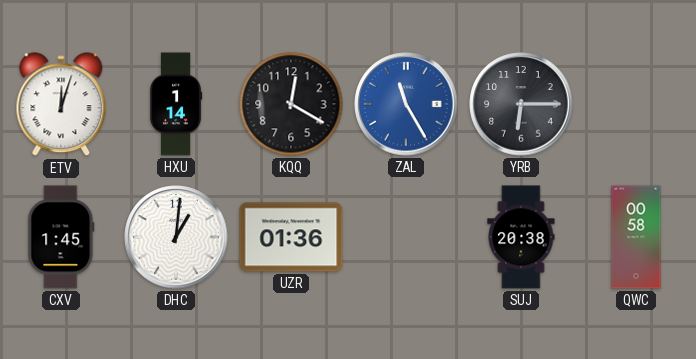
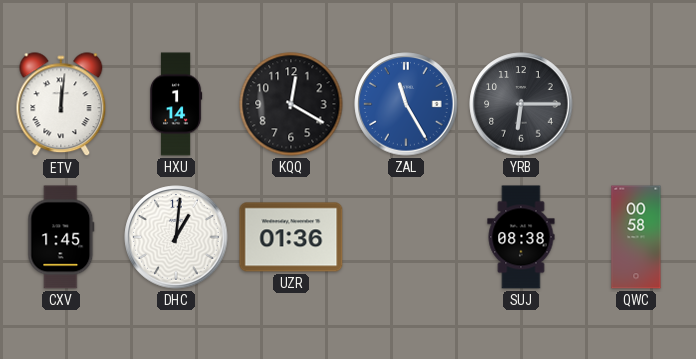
ETV: 12:03 -> 12:01 (61, 105)
SUJ: 20:38 -> 08:38 (521, 237)
